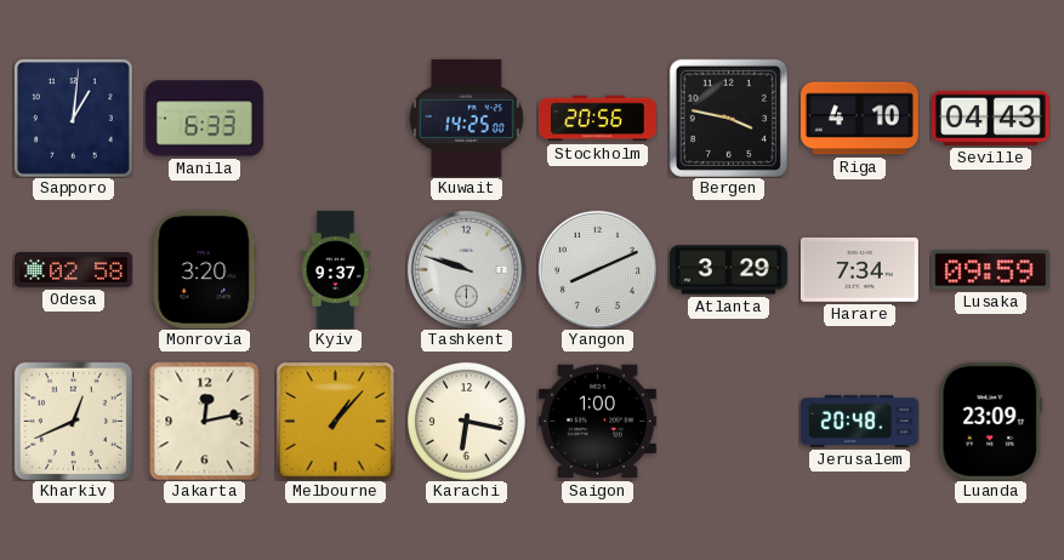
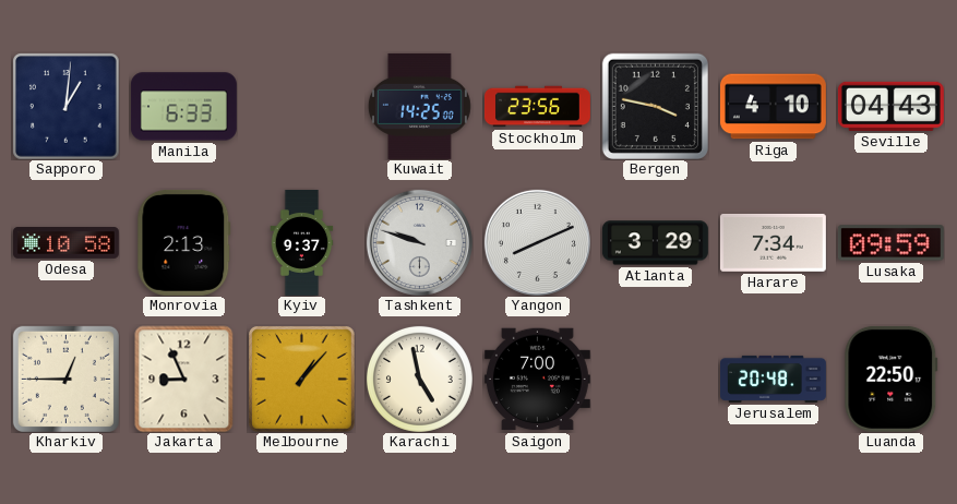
Stockholm: 20:56 -> 23:56 (537, 107)
Odesa: 02:58 -> 10:58 (65, 243)
Monrovia: 3:20 -> 2:13 (184, 242)
Kharkiv: 12:41 -> 12:45 (65, 379)
Jakarta: 12:13 -> 8:56 (184, 379)
Karachi: 6:17 -> 4:58 (419, 379)
Saigon: 1:00 -> 7:00 (537, 380)
Luanda: 23:09 -> 22:50 (892, 379)
